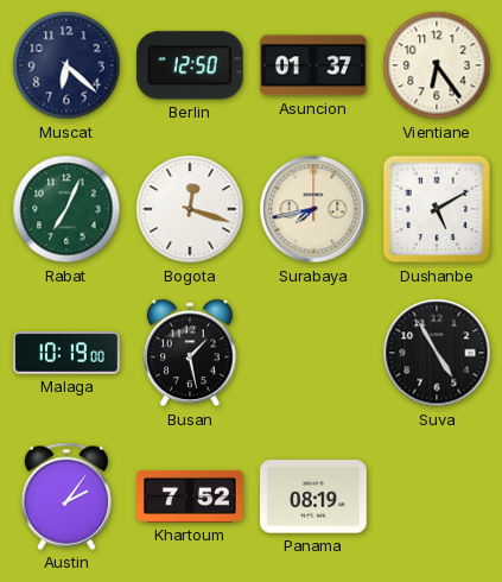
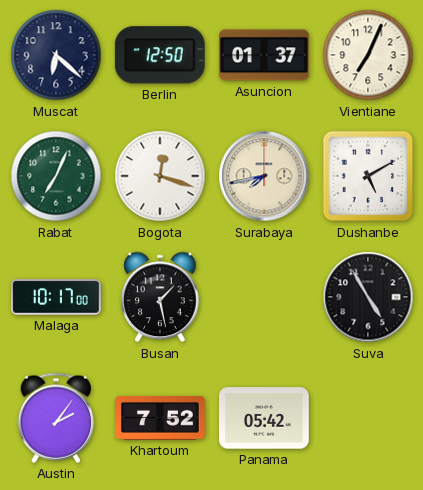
Vientiane: 6:24 -> 7:04 (368, 55)
Malaga: 10:19 -> 10:17 (56, 297)
Panama: 08:19 -> 05:42 (264, 418)
